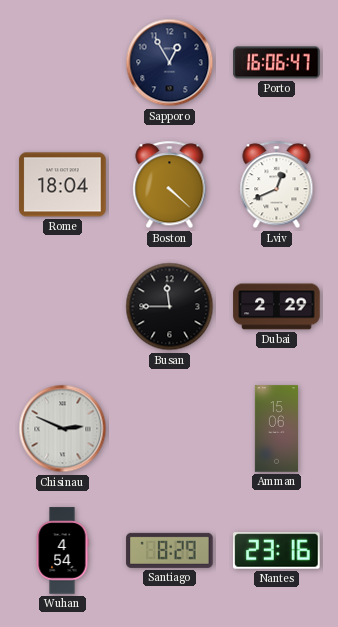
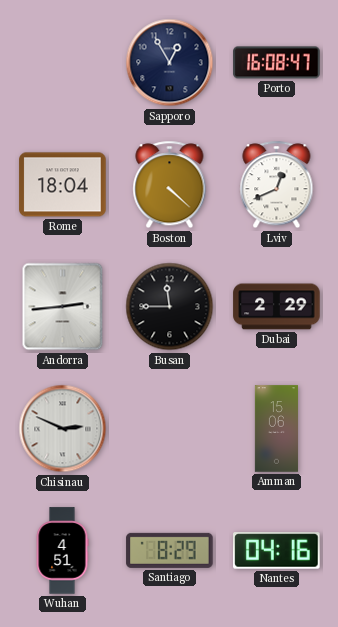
Porto: 16:06 -> 16:08 (277, 63)
Andorra: none -> 2:44 (63, 307)
Wuhan: 4:54 -> 4:51 (62, 551)
Nantes: 23:16 -> 04:16 (277, 551)
